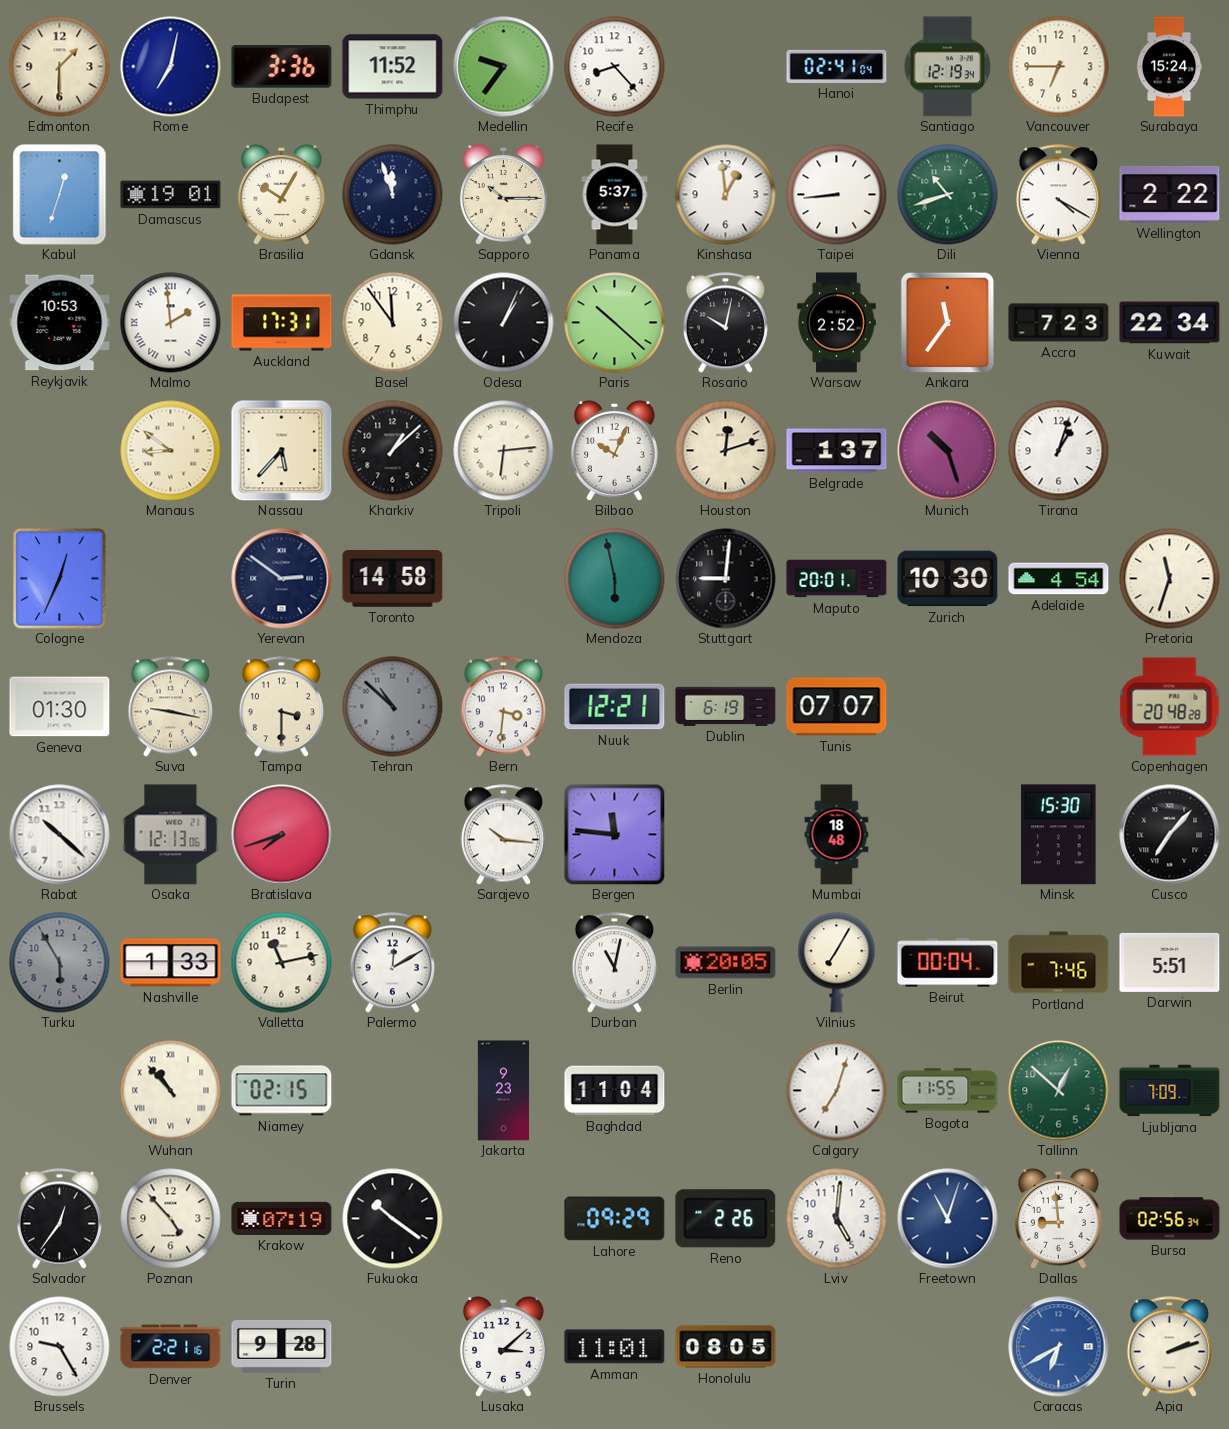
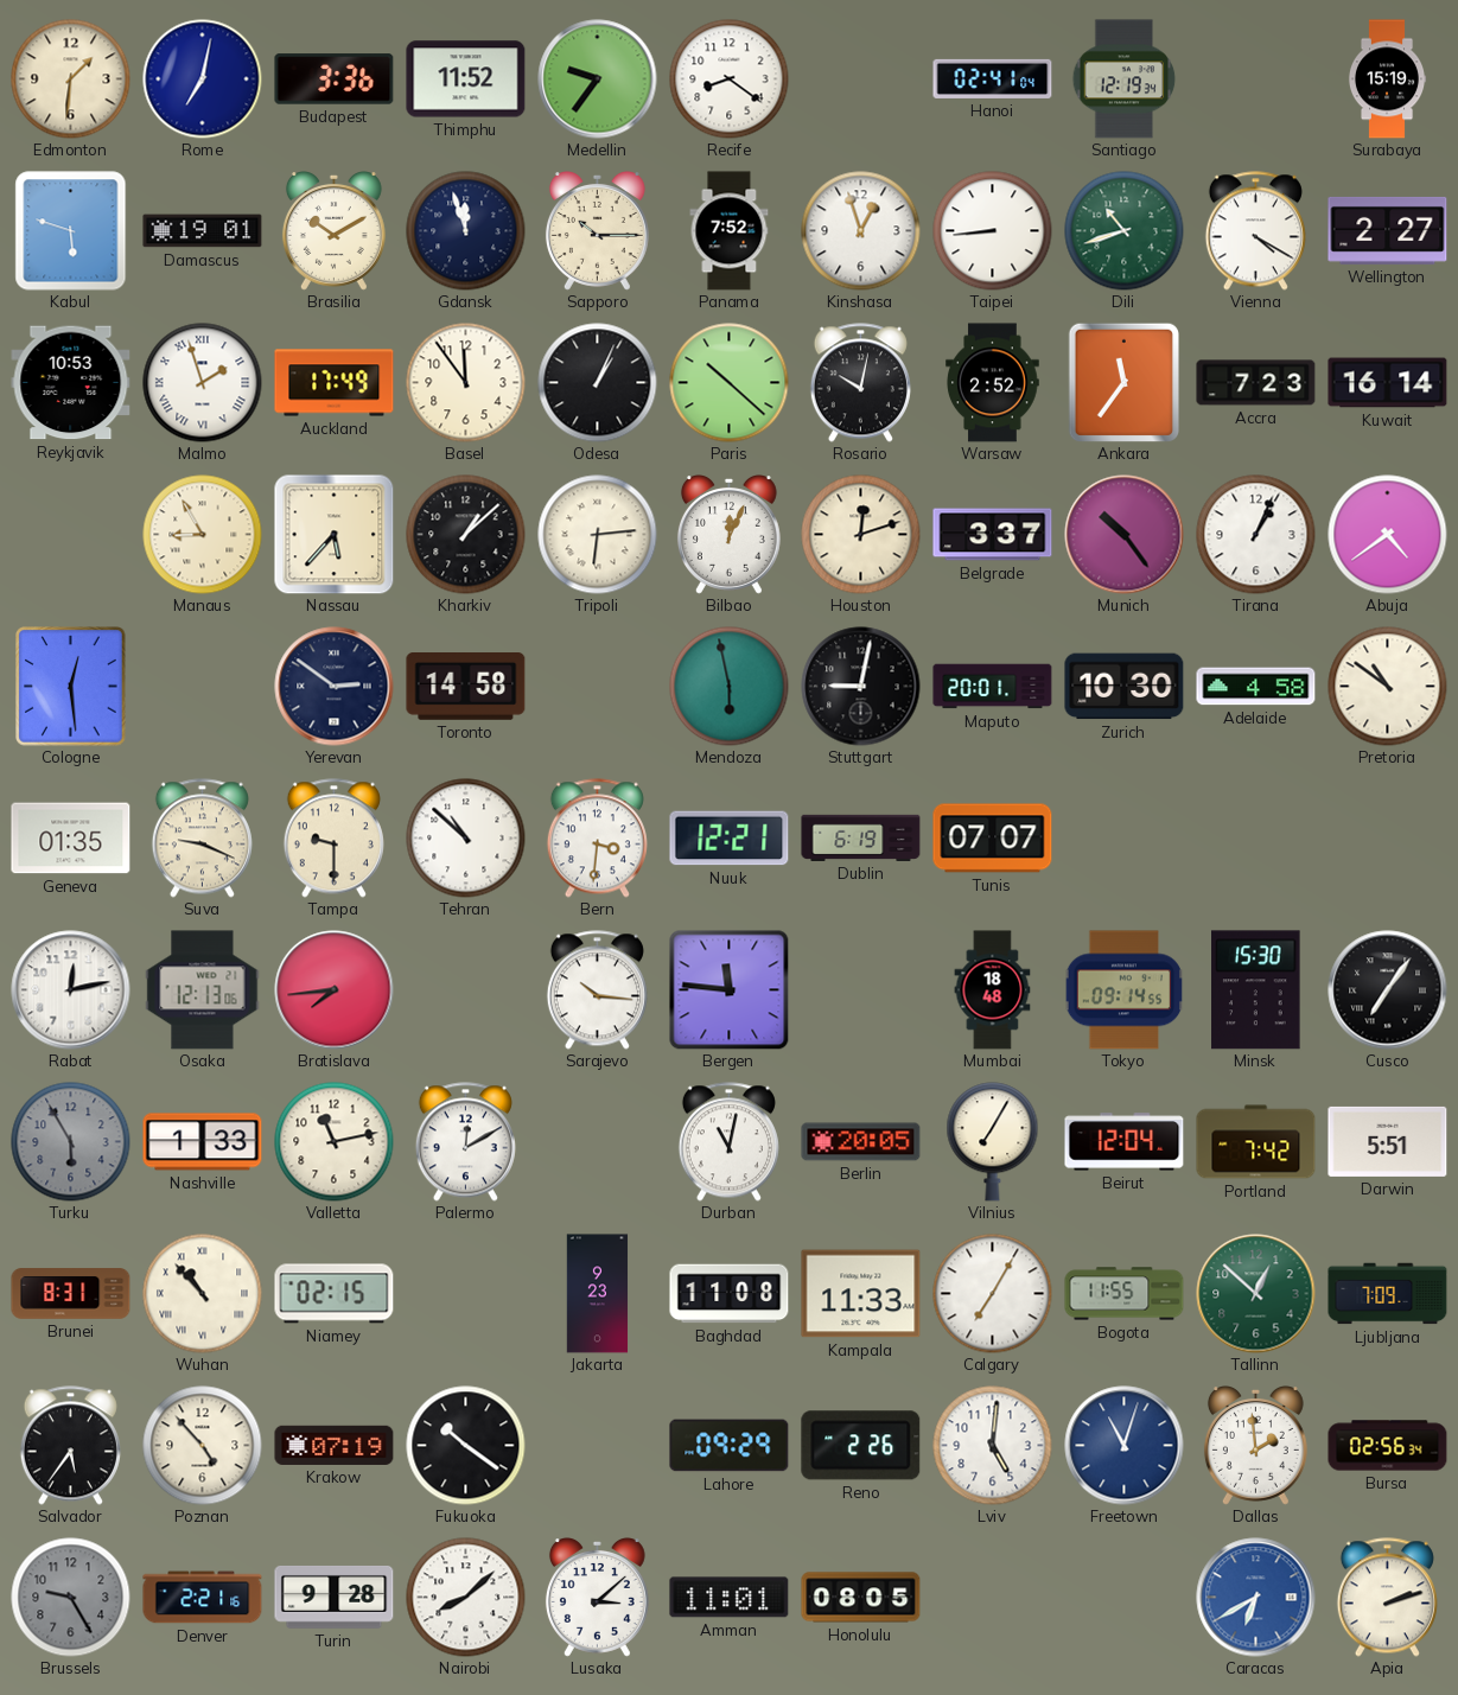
Edmonton: 1:30 -> 1:31 (71, 79)
Recife: 8:23 -> 8:21 (730, 79)
Vancouver: 6:45 -> none (1059, 67)
Surabaya: 15:24 -> 15:19 (1387, 79)
Kabul: 12:33 -> 5:48 (71, 231)
Brasilia: 10:05 -> 10:10 (333, 231)
Panama: 5:37 -> 7:52 (730, 231)
Kinshasa: 12:59 -> 12:57 (861, 231)
Wellington: 2:22 -> 2:27 (1388, 230)
Malmo: 1:59 -> 1:57 (203, 383)
Auckland: 17:31 -> 17:49 (335, 383)
Kuwait: 22:34 -> 16:14 (1388, 383)
Manaus: 8:51 -> 8:55 (203, 535)
Bilbao: 10:04 -> 12:04 (728, 535)
Belgrade: 1:37 -> 3:37 (993, 535)
Munich: 10:27 -> 10:24 (1125, 535)
Tirana: 1:03 -> 1:04 (1256, 535)
Abuja: none -> 4:39 (1388, 535)
Cologne: 12:34 -> 12:29 (71, 687)
Stuttgart: 9:01 -> 9:02 (861, 687)
Adelaide: 4:54 -> 4:58 (1256, 687)
Pretoria: 11:33 -> 10:51 (1388, 687)
Geneva: 01:30 -> 01:35 (71, 839)
Suva: 9:17 -> 9:19 (202, 839)
Tampa: 3:30 -> 9:30 (333, 839)
Tehran dial: grey -> white (466, 839)
Copenhagen: 20:48 -> none (1170, 707)
Rabat: 10:22 -> 12:13 (71, 990)
Bratislava: 7:42 -> 7:44 (335, 990)
Tokyo: none -> 09:14 (1125, 990)
Cusco: 7:07 -> 7:06 (1388, 990)
Beirut: 00:04 -> 12:04 (1125, 1142)
Portland: 7:46 -> 7:42 (1256, 1142)
Brunei: none -> 8:31 (71, 1294)
Baghdad: 11:04 -> 11:08 (730, 1294)
Kampala: none -> 11:33 (861, 1294)
Calgary: 7:03 -> 7:05 (993, 1294)
Salvador: 12:36 -> 5:36 (70, 1446)
Dallas: 8:59 -> 1:59 (1255, 1446)
Brussels dial: white -> grey (71, 1598)
Nairobi: none -> 8:08 (466, 1598)
